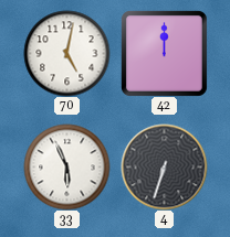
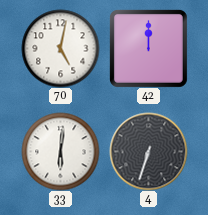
33: 5:56 -> 6:01 (60, 151)
